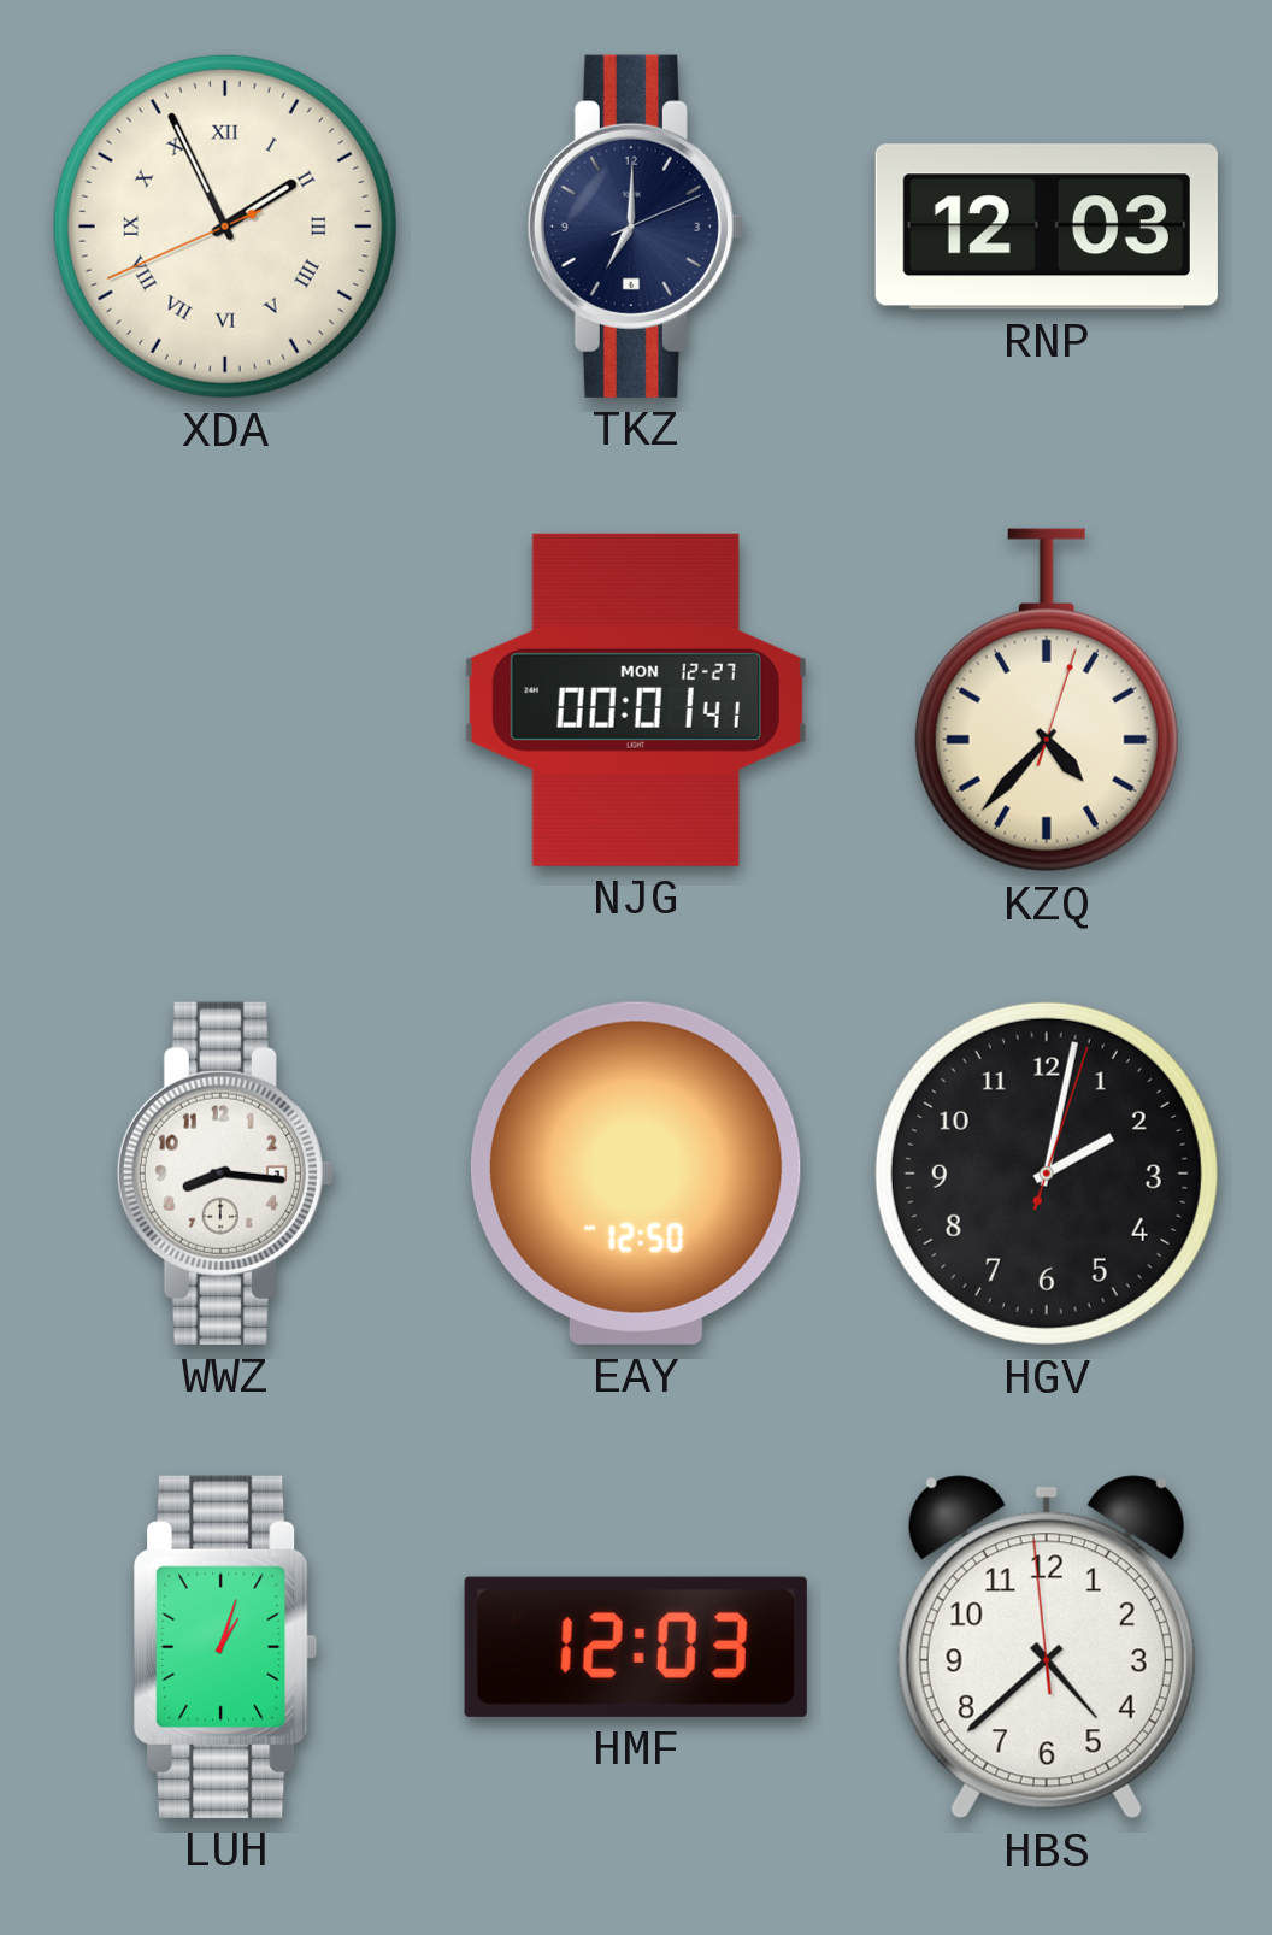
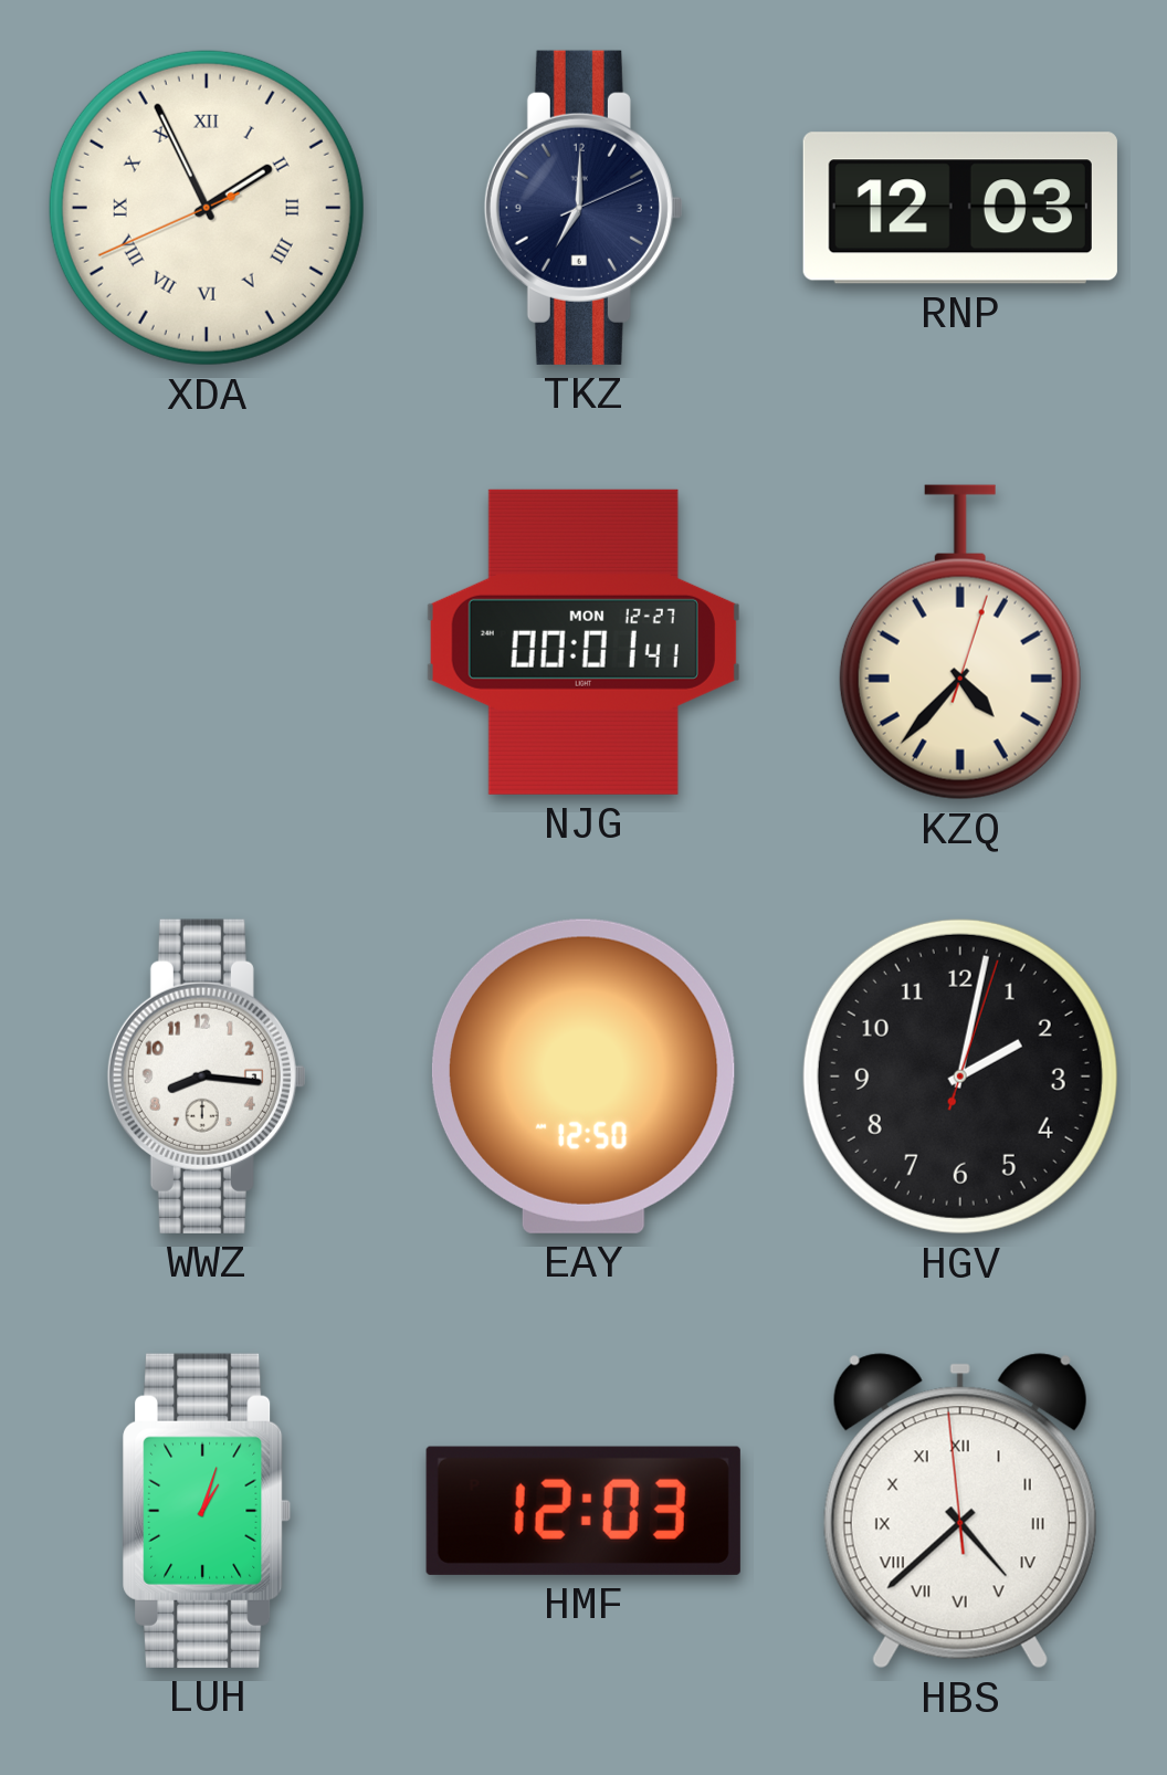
HBS numerals: Arabic -> Roman (960, 1511)
